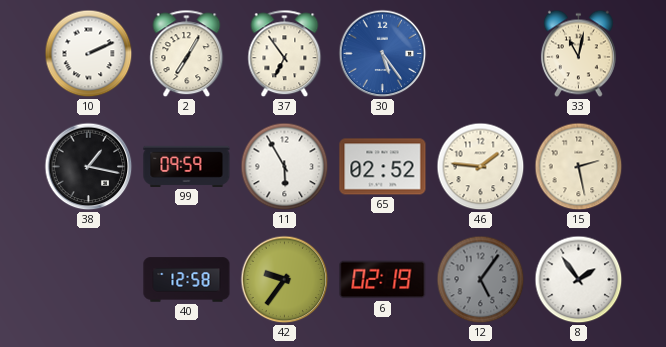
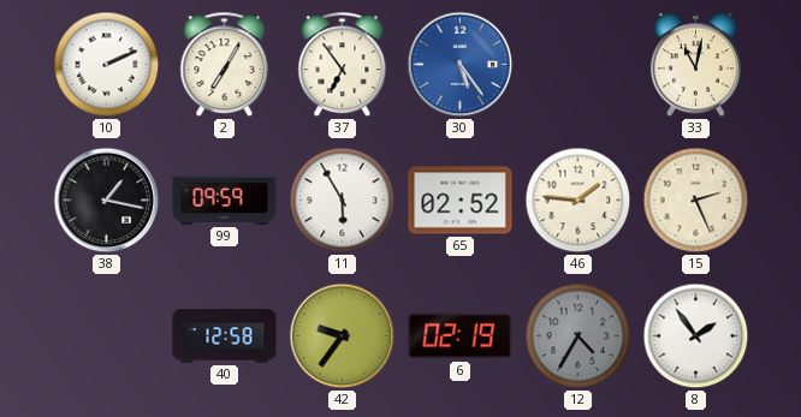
15: 2:28 -> 2:26 (696, 201)
12: 5:06 -> 4:35 (578, 336)
